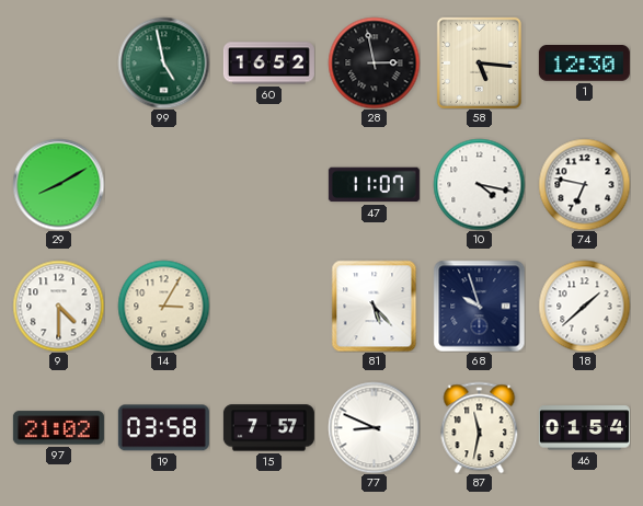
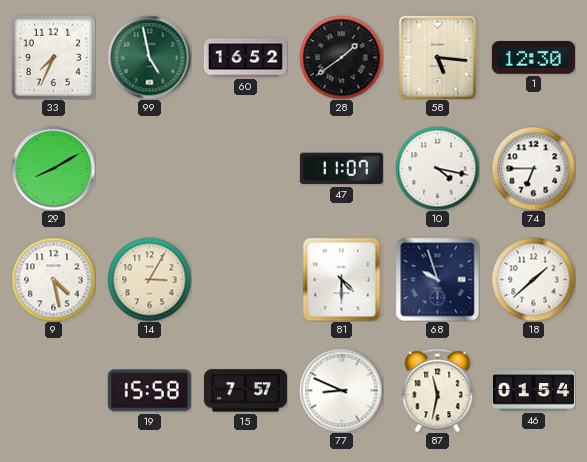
33: none -> 7:34 (53, 57)
28: 2:58 -> 1:39 (341, 57)
74: 6:47 -> 6:45 (533, 168)
9: 4:30 -> 4:28 (53, 279)
81: 5:23 -> 4:30 (342, 279)
97: 21:02 -> none (58, 428)
19: 03:58 -> 15:58 (149, 391)
